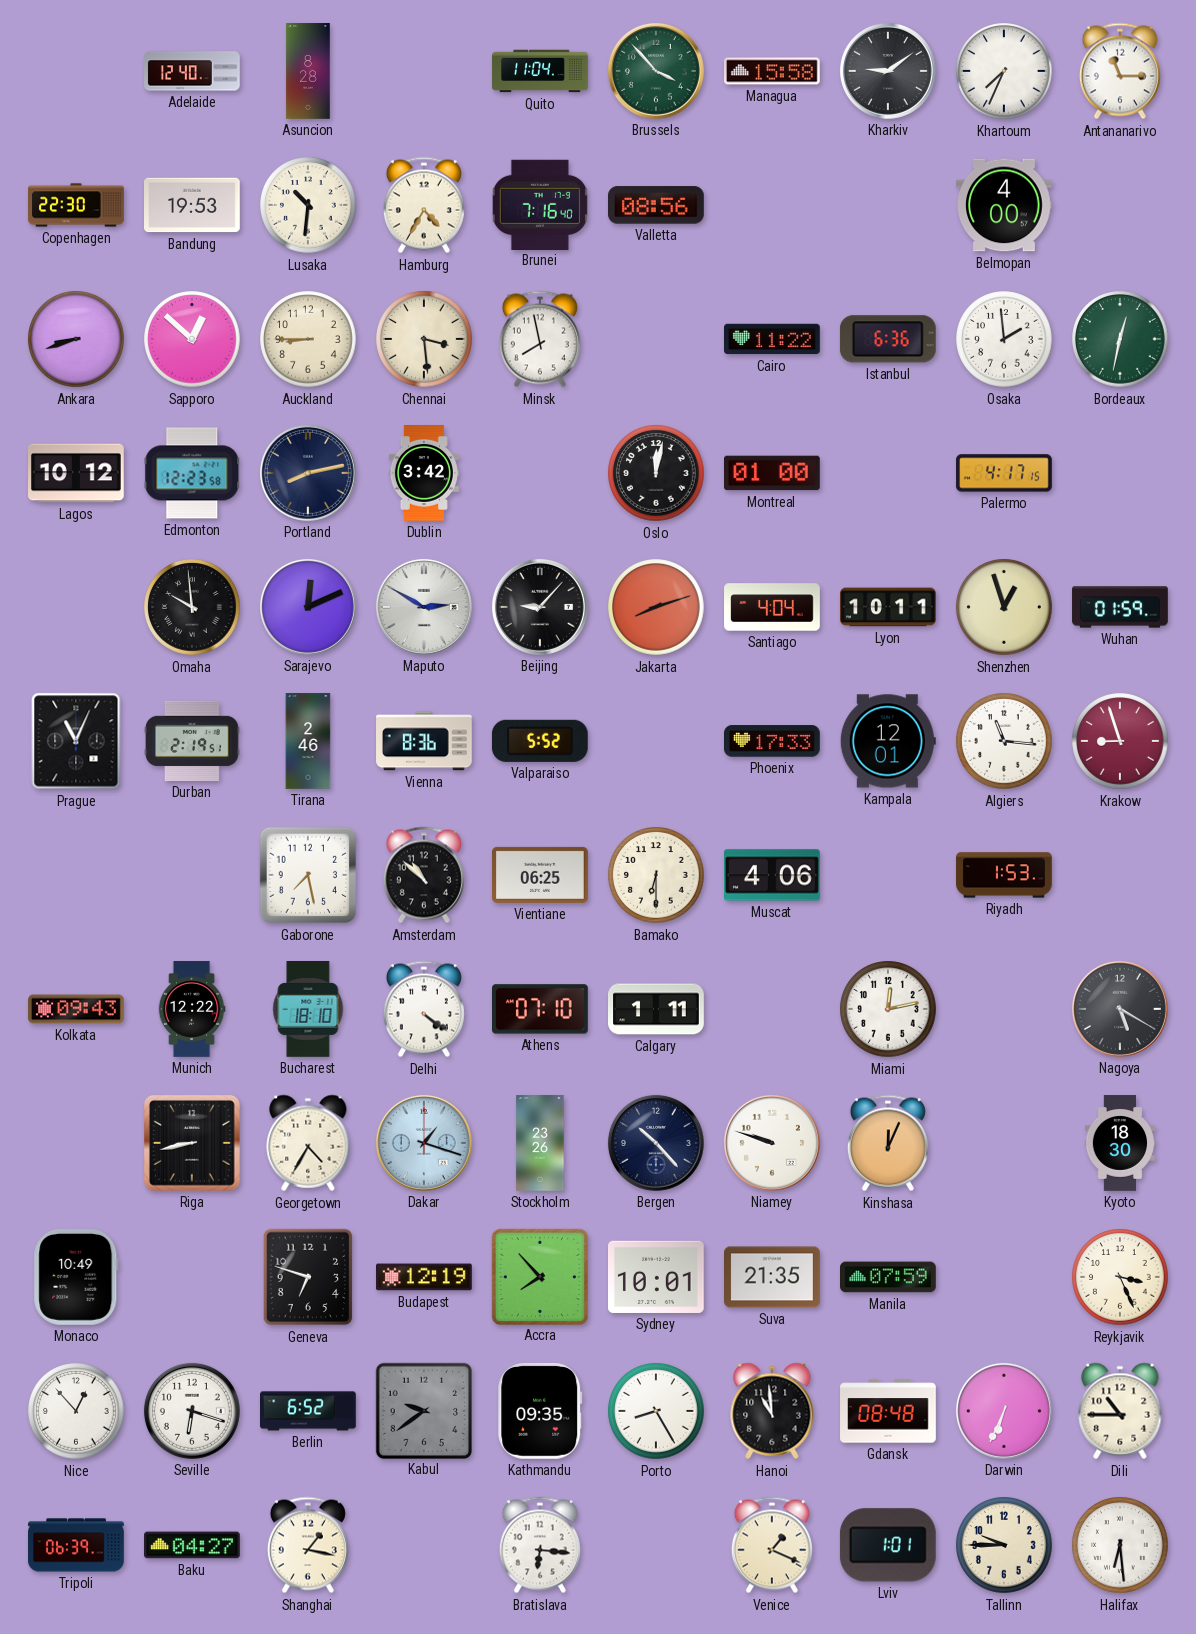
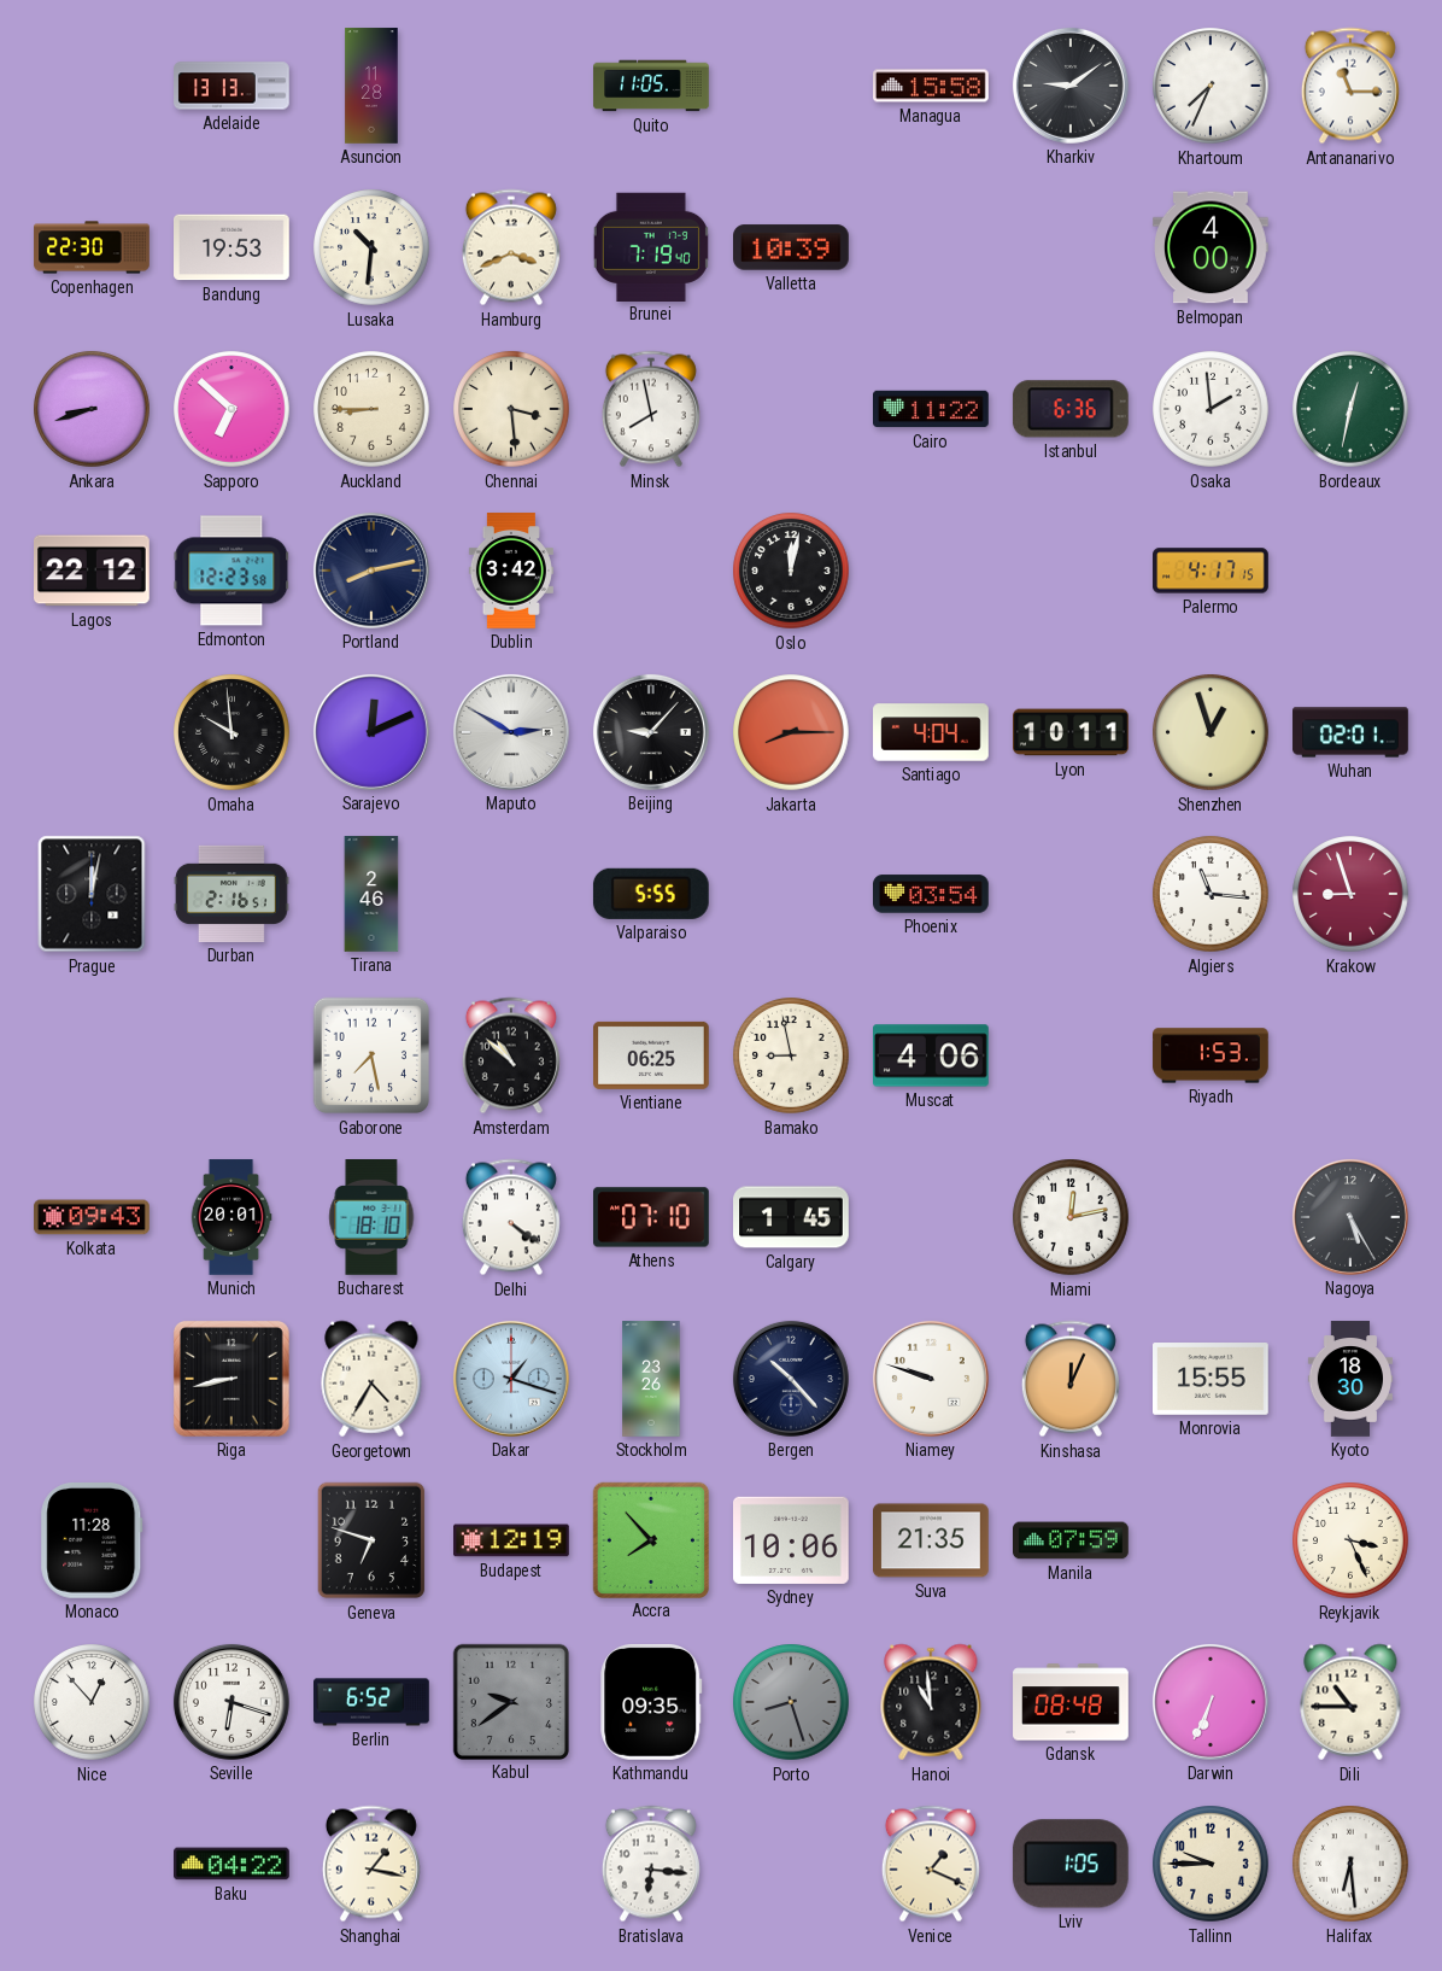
Adelaide: 12:40 -> 13:13 (231, 86)
Asuncion: 8:28 -> 11:28 (371, 86)
Quito: 11:04 -> 11:05 (651, 86)
Brussels: 3:53 -> none (656, 71)
Hamburg: 4:35 -> 3:41 (511, 247)
Brunei: 7:16 -> 7:19 (651, 246)
Valletta: 08:56 -> 10:39 (792, 247)
Sapporo: 12:52 -> 6:52 (231, 409)
Lagos: 10:12 -> 22:12 (93, 571)
Montreal: 01:00 -> none (773, 473)
Jakarta: 8:12 -> 8:15 (791, 732)
Wuhan: 01:59 -> 02:01 (1350, 732)
Prague: 11:04 -> 12:02 (92, 894)
Durban: 2:19 -> 2:16 (233, 894)
Vienna: 8:36 -> none (424, 741)
Valparaiso: 5:52 -> 5:55 (651, 894)
Phoenix: 17:33 -> 03:54 (932, 894)
Kampala: 12:01 -> none (888, 741)
Bamako: 6:30 -> 8:58 (791, 1055)
Munich: 12:22 -> 20:01 (231, 1217)
Calgary: 1:11 -> 1:45 (791, 1217)
Nagoya: 5:20 -> 5:25 (1350, 1217)
Monrovia: none -> 15:55 (1212, 1380)
Monaco: 10:49 -> 11:28 (92, 1542)
Sydney: 10:01 -> 10:06 (792, 1540)
Porto: 8:25 -> 8:27 (791, 1702)
Porto dial: white -> grey (791, 1702)
Tripoli: 06:39 -> none (76, 1545)
Baku: 04:27 -> 04:22 (233, 1864)
Lviv: 1:01 -> 1:05 (1071, 1864)
